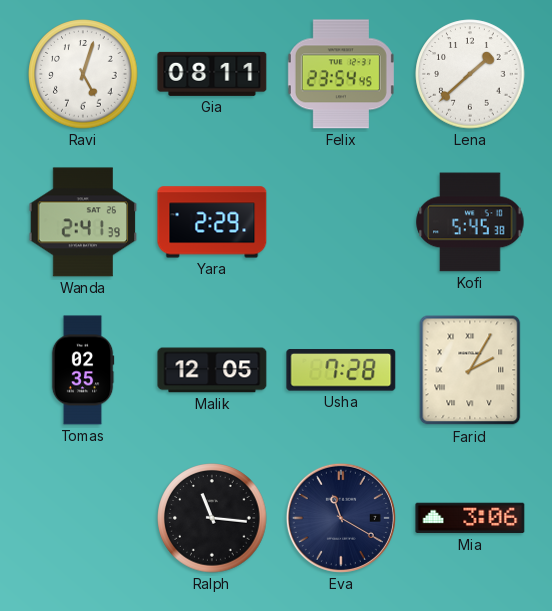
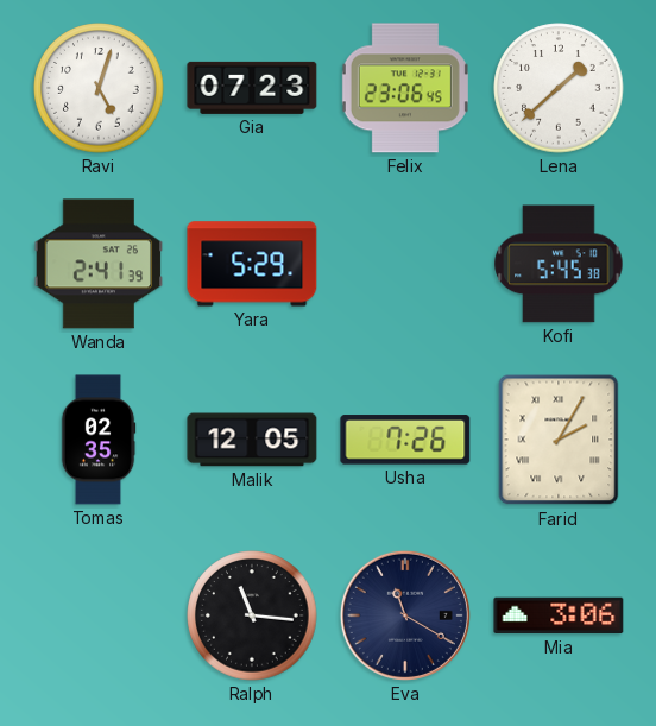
Gia: 08:11 -> 07:23 (252, 88)
Felix: 23:54 -> 23:06 (405, 88)
Yara: 2:29 -> 5:29 (252, 264)
Usha: 7:28 -> 7:26 (405, 440)
